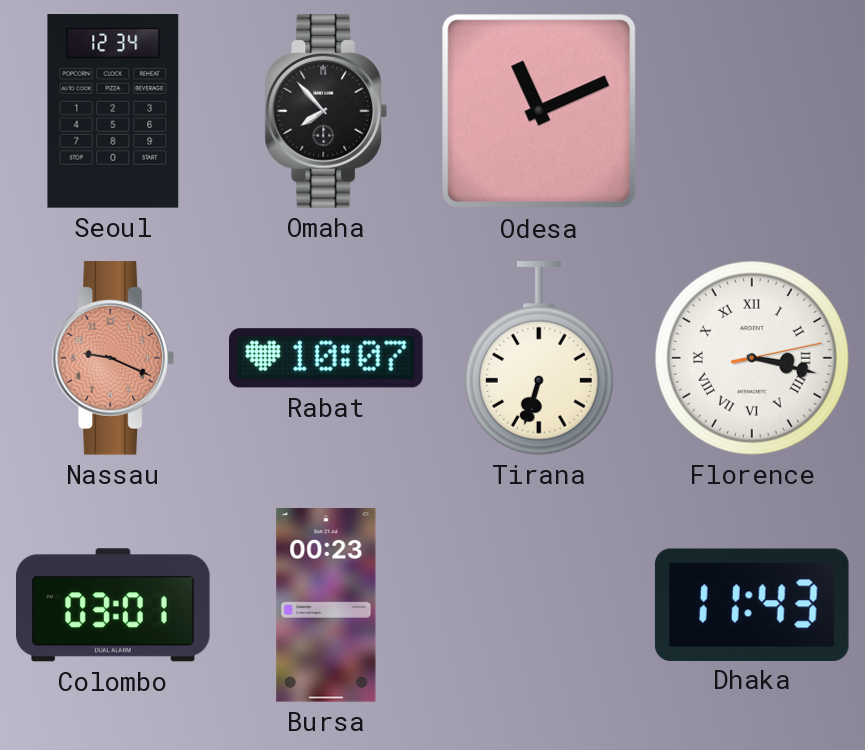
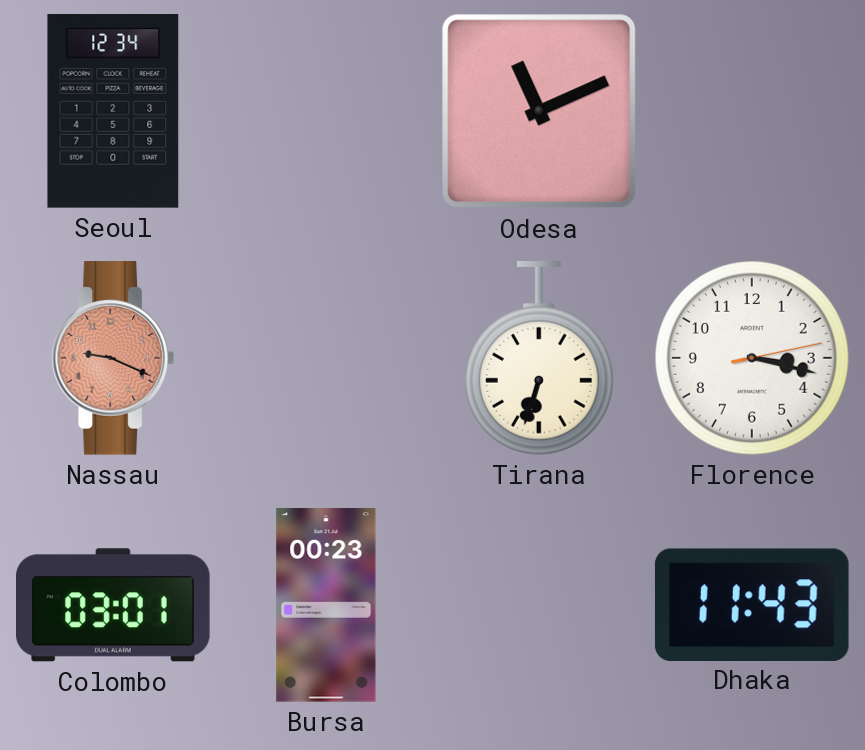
Omaha: 7:53 -> none (326, 111)
Rabat: 10:07 -> none (327, 358)
Florence numerals: Roman -> Arabic (752, 358)
